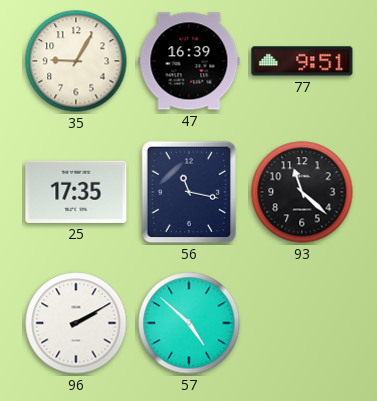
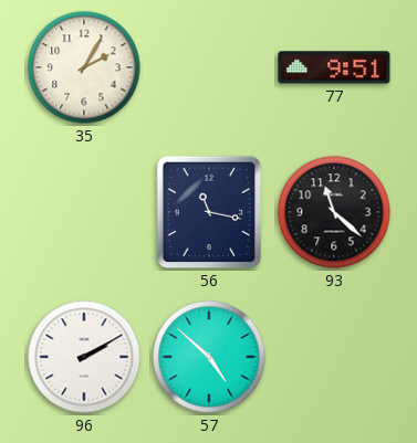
35: 9:05 -> 2:05 (84, 67)
47: 16:39 -> none (189, 61)
25: 17:35 -> none (76, 192)
